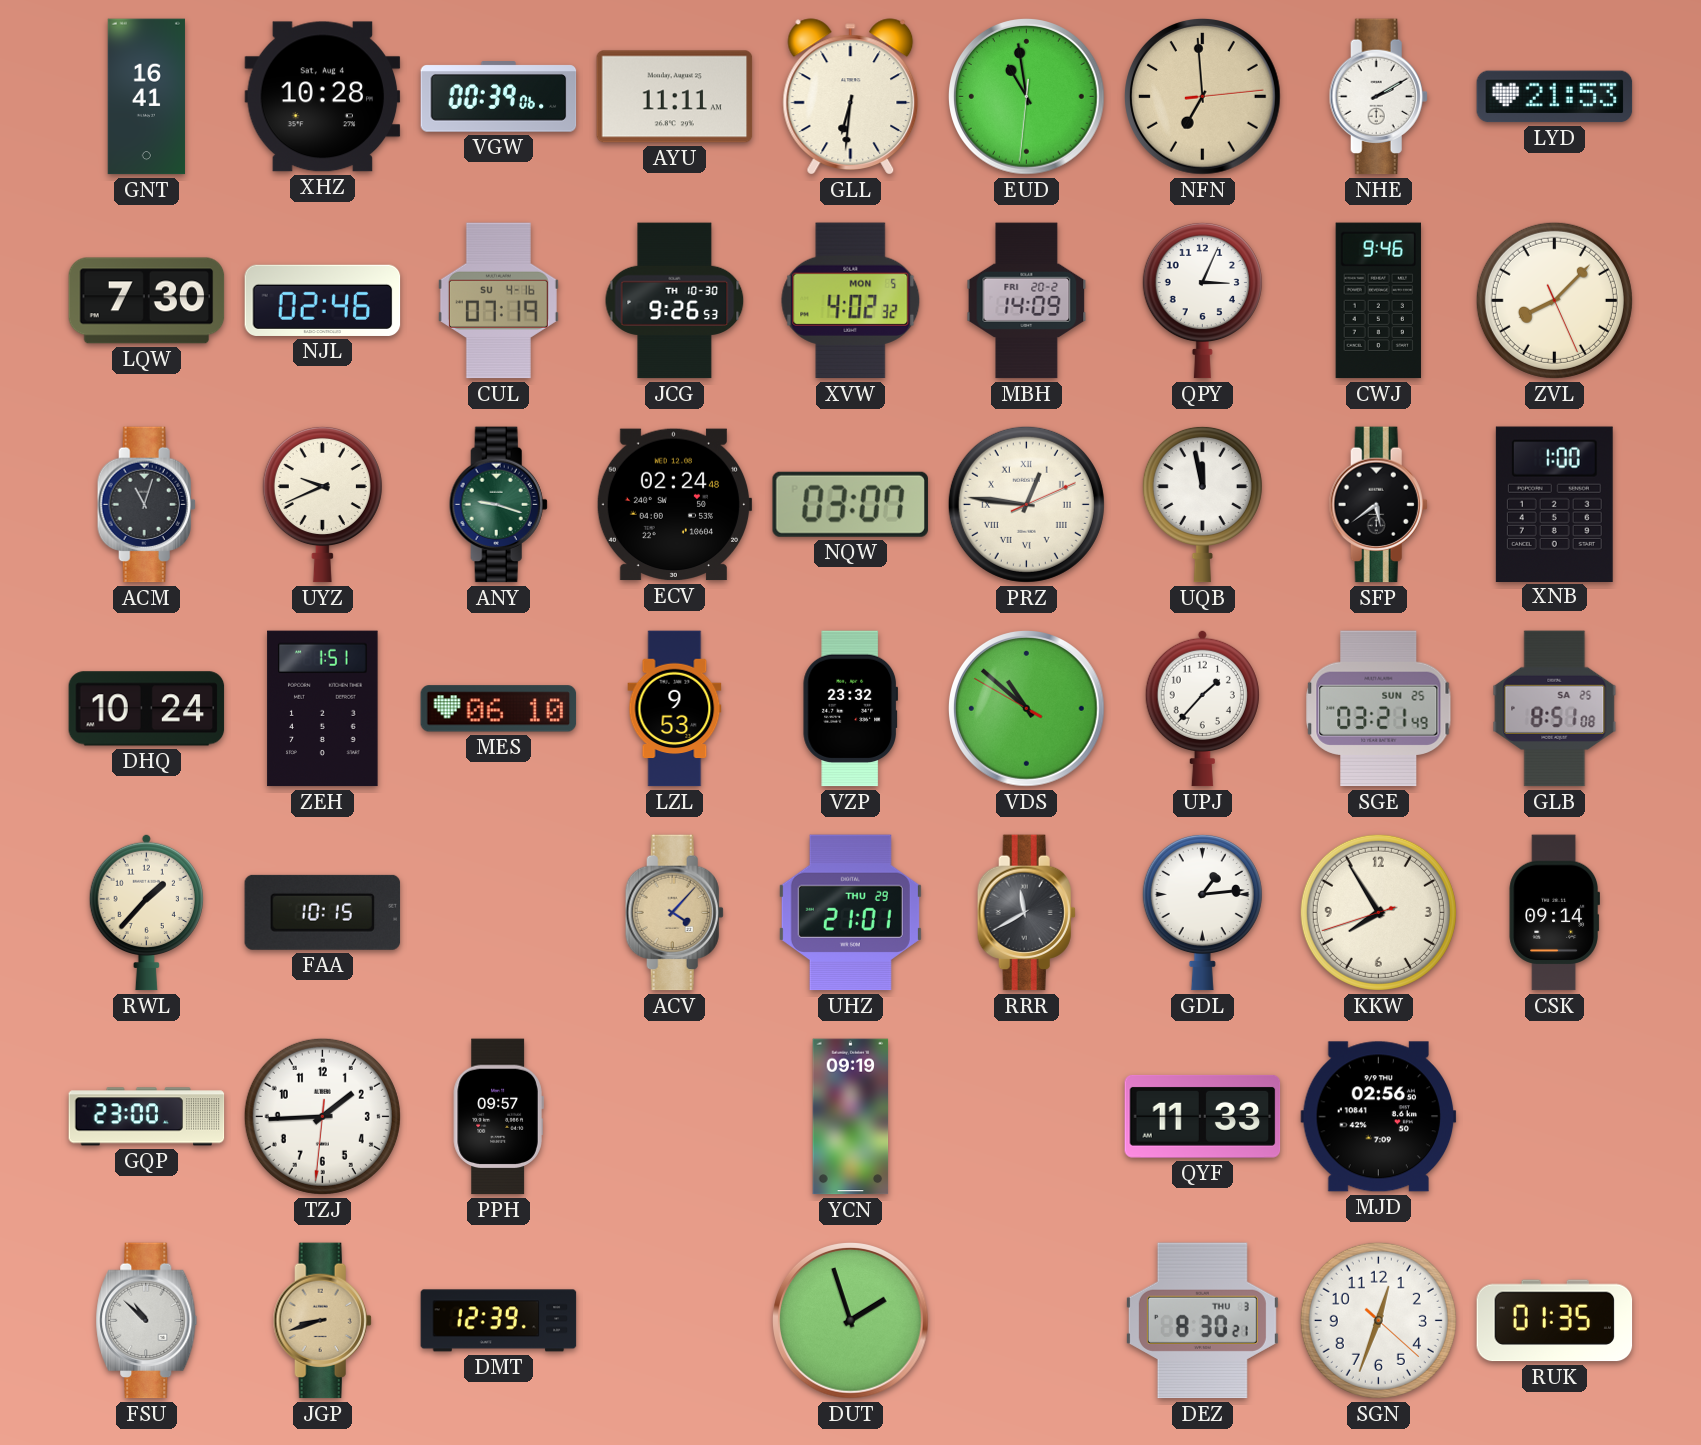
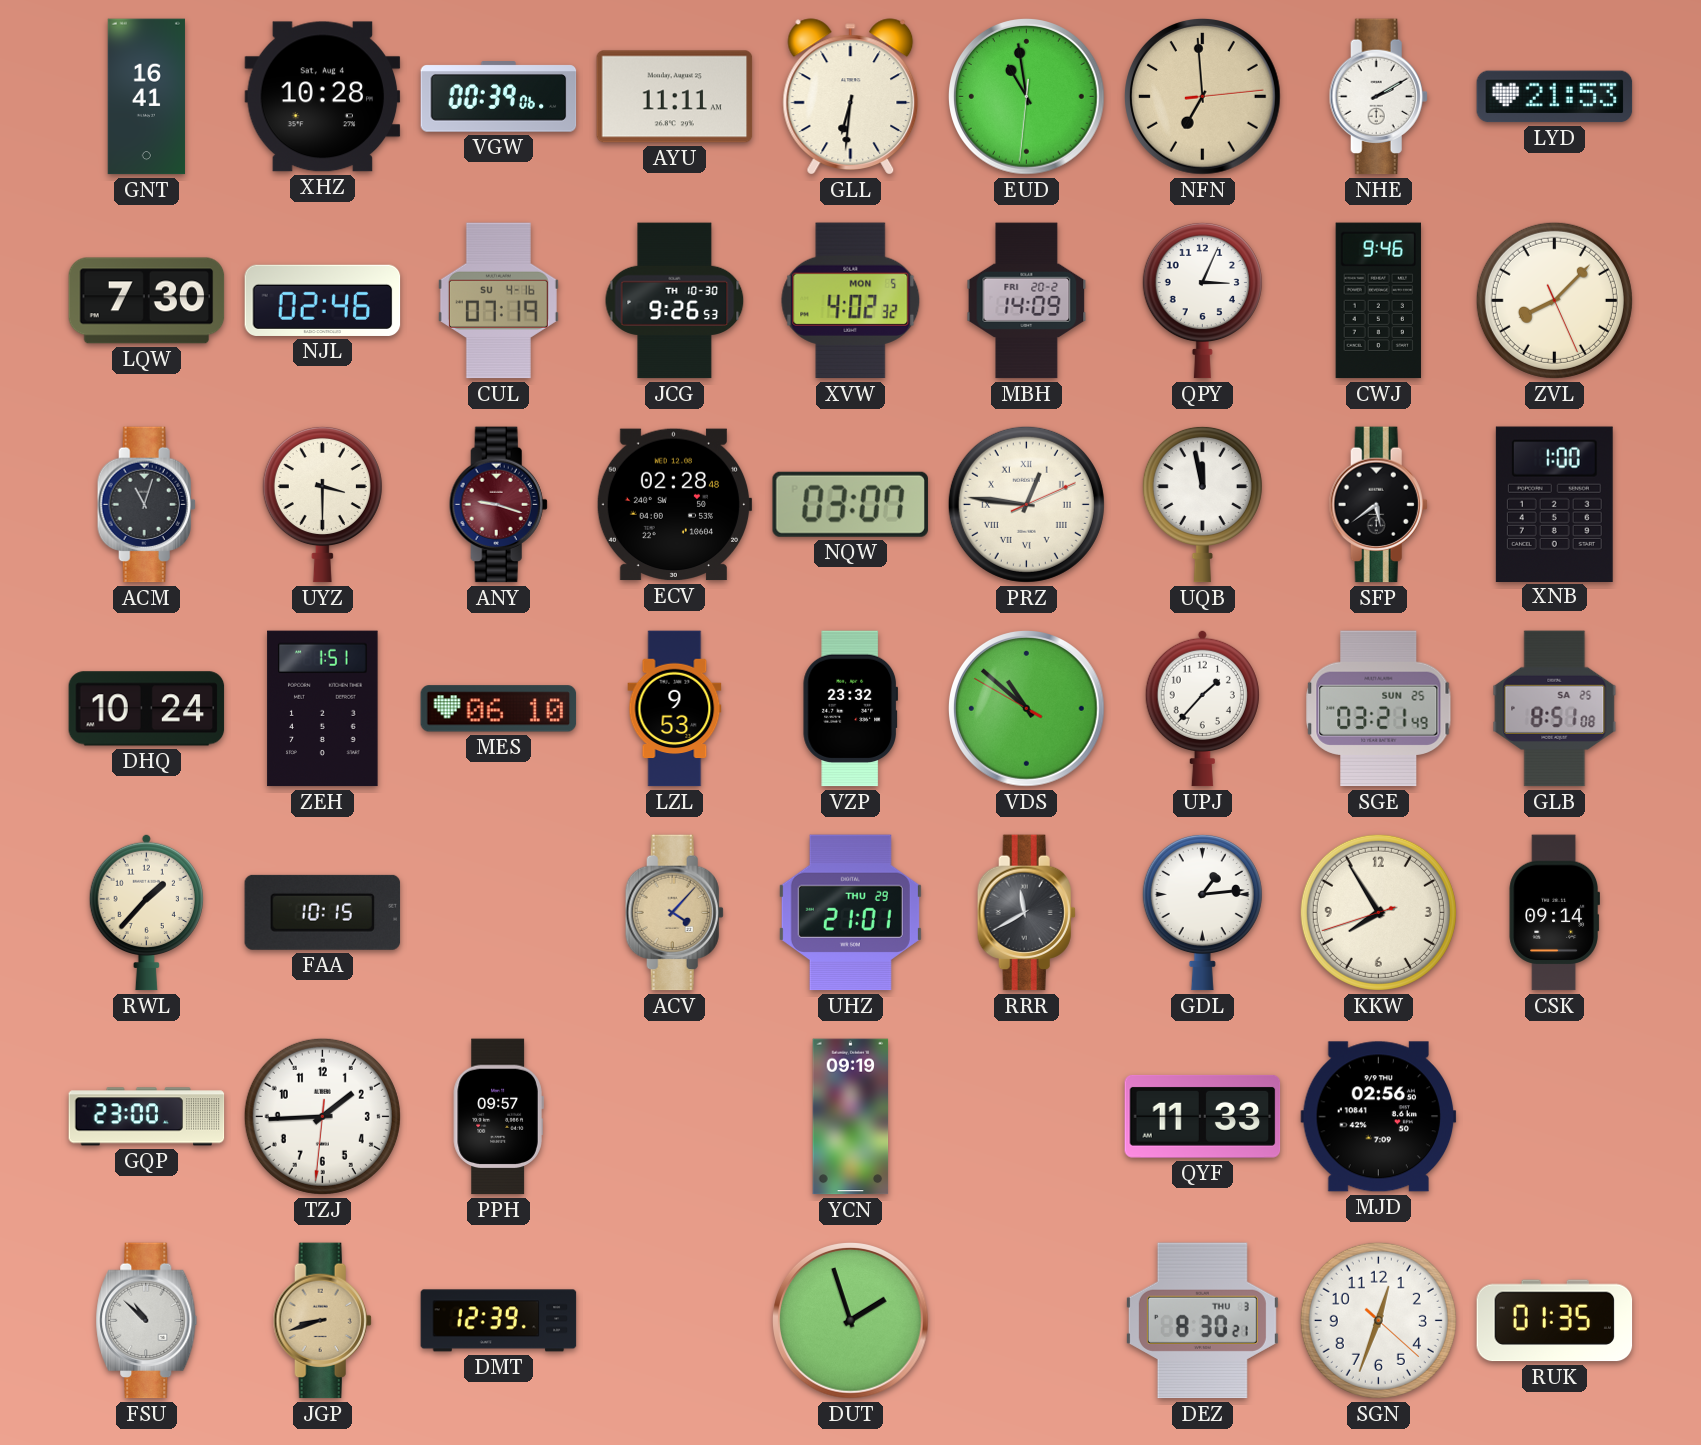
UYZ: 9:41 -> 3:30 (322, 504)
ANY dial: green -> burgundy (498, 505)
ECV: 02:24 -> 02:28 (674, 505)
